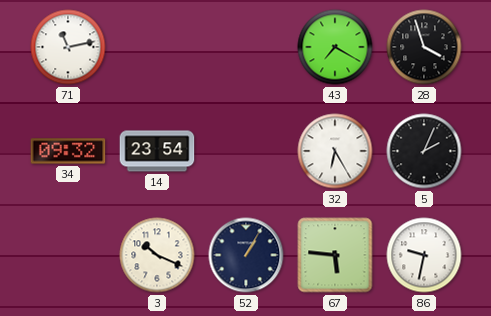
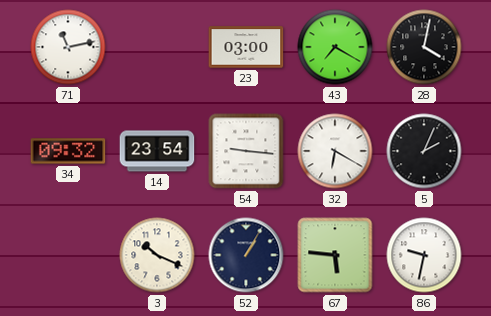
23: none -> 03:00 (246, 47)
28: 3:57 -> 4:02 (424, 47)
54: none -> 9:16 (246, 151)
32: 6:25 -> 6:20 (335, 151)
